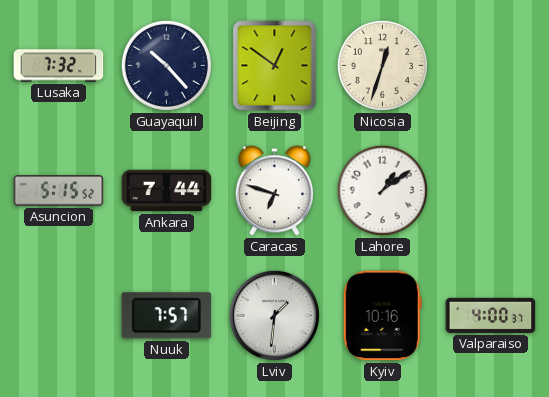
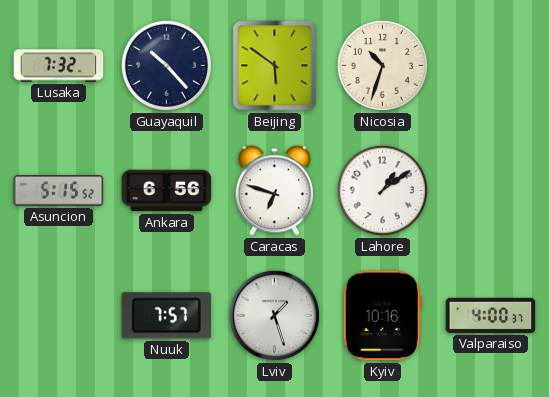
Beijing: 12:51 -> 5:51 (275, 66)
Nicosia: 12:33 -> 10:33 (382, 65)
Ankara: 7:44 -> 6:56 (167, 191)
Lviv: 1:31 -> 1:27 (274, 315)
